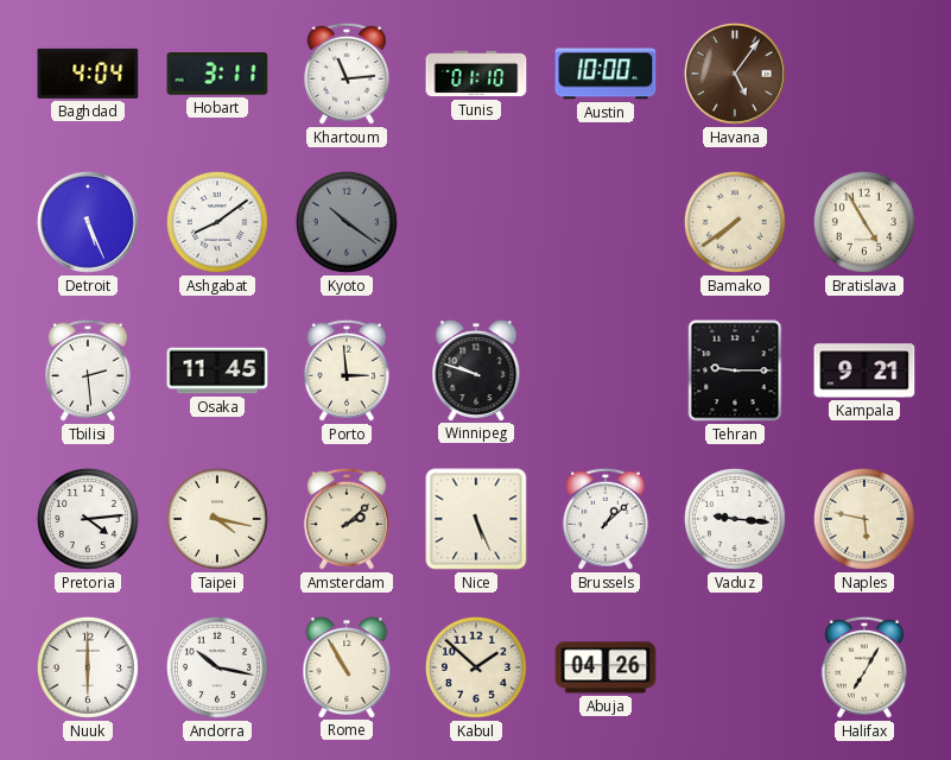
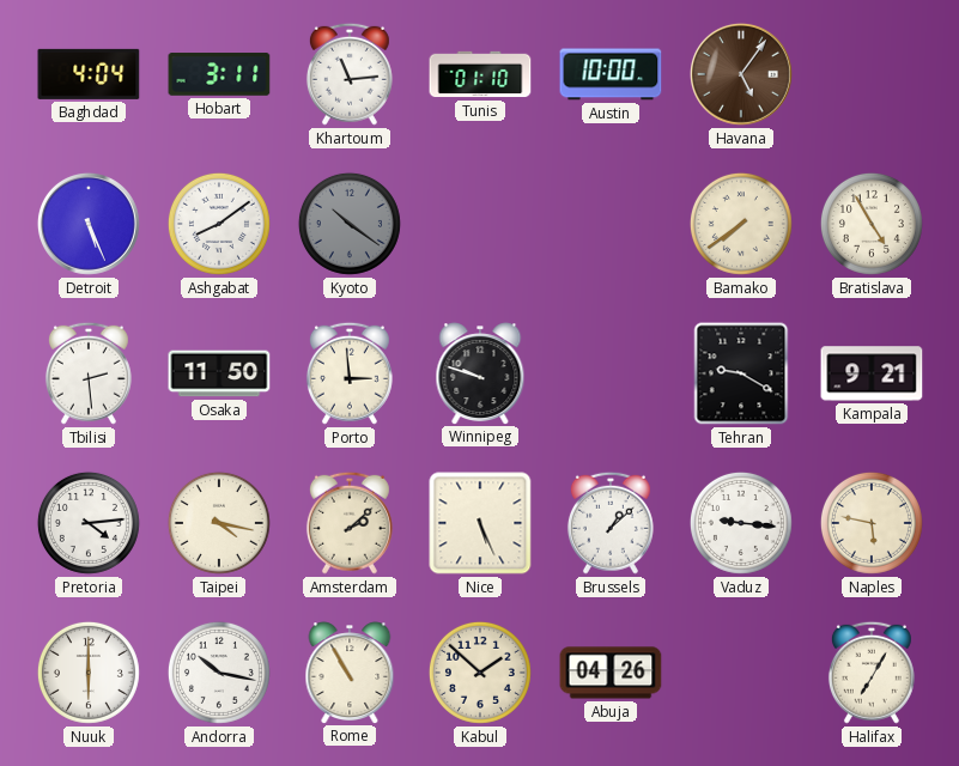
Osaka: 11:45 -> 11:50 (219, 373)
Tehran: 9:15 -> 9:20 (741, 373)
